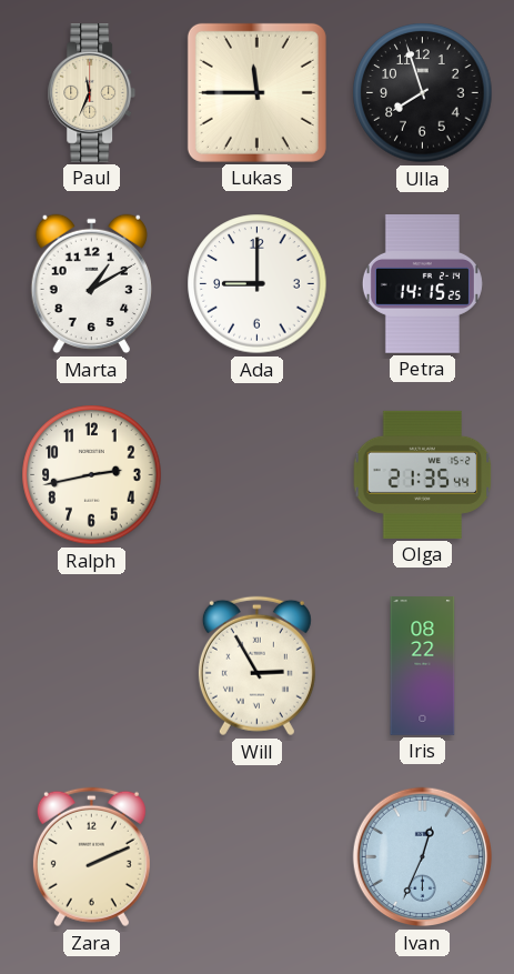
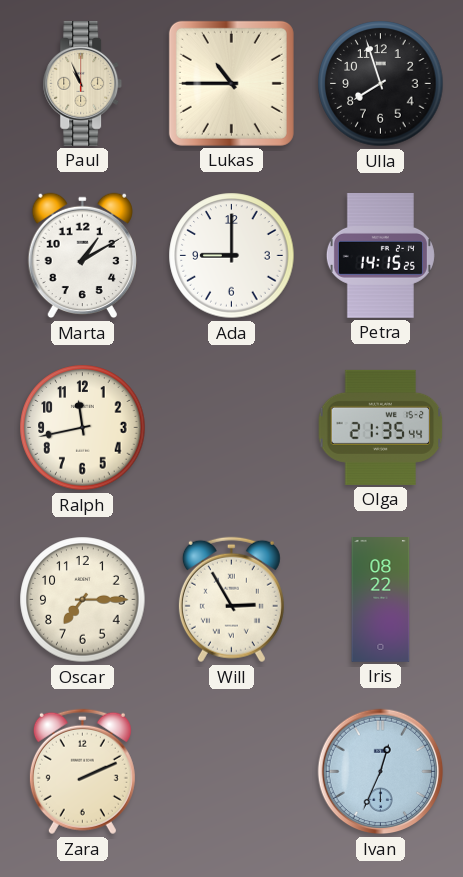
Paul: 11:34 -> 10:56 (83, 84)
Lukas: 11:45 -> 10:45 (231, 83)
Ralph: 2:43 -> 11:43 (83, 428)
Oscar: none -> 7:15 (83, 600)
